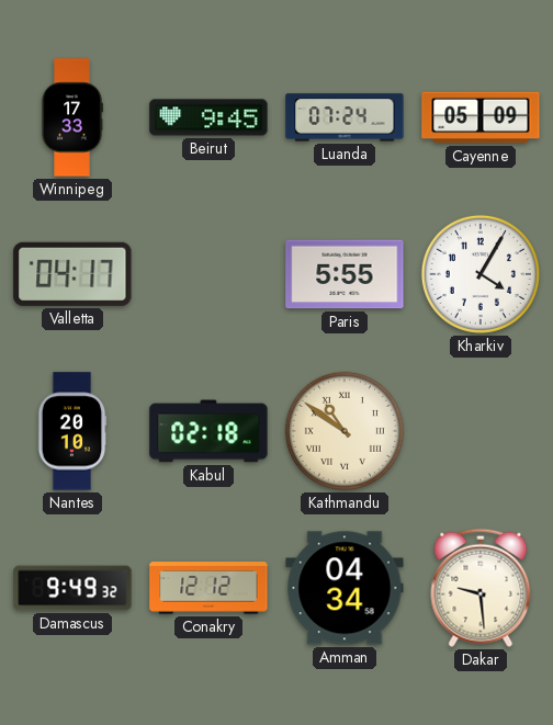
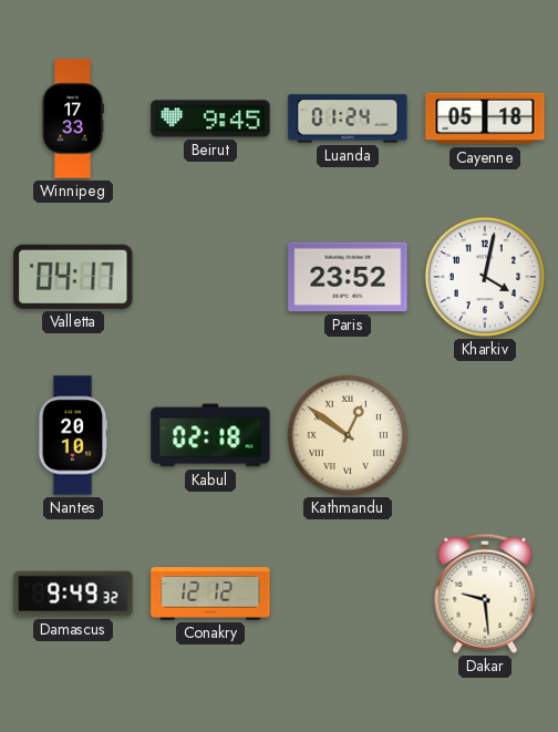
Luanda: 07:24 -> 01:24 (348, 118)
Cayenne: 05:09 -> 05:18 (485, 118)
Paris: 5:55 -> 23:52 (348, 277)
Kharkiv: 4:05 -> 4:02 (485, 277)
Kathmandu: 10:51 -> 12:51 (348, 435)
Amman: 04:34 -> none (345, 588)
